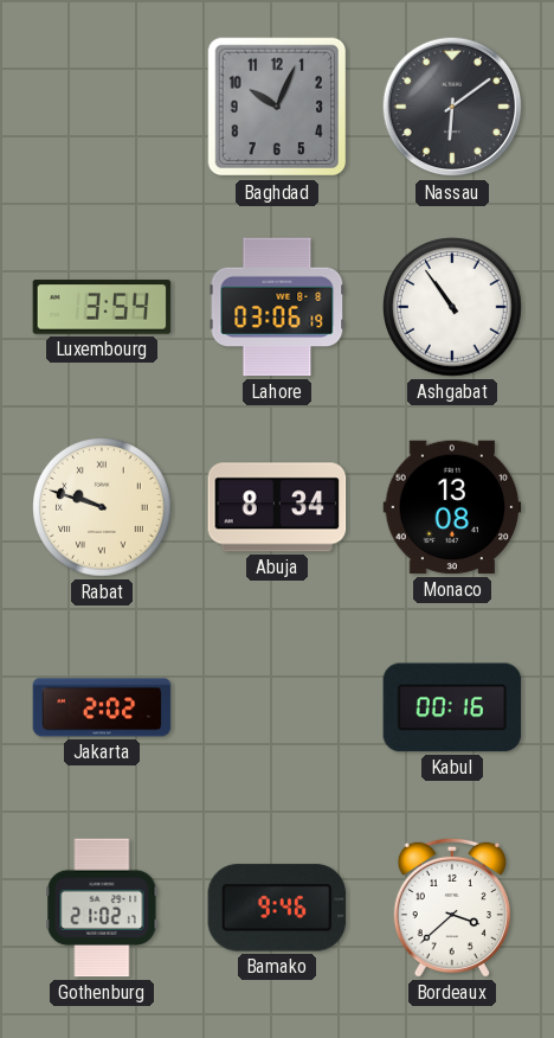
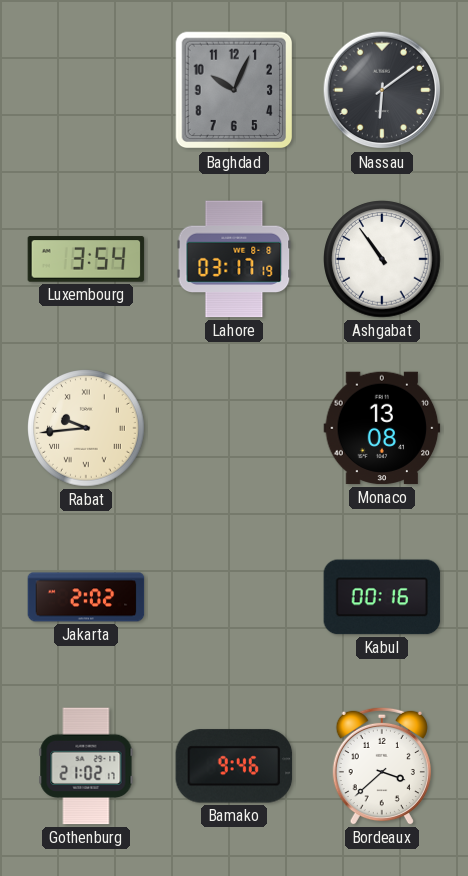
Lahore: 03:06 -> 03:17 (234, 259)
Rabat: 9:48 -> 9:44 (86, 428)
Abuja: 8:34 -> none (277, 507)
